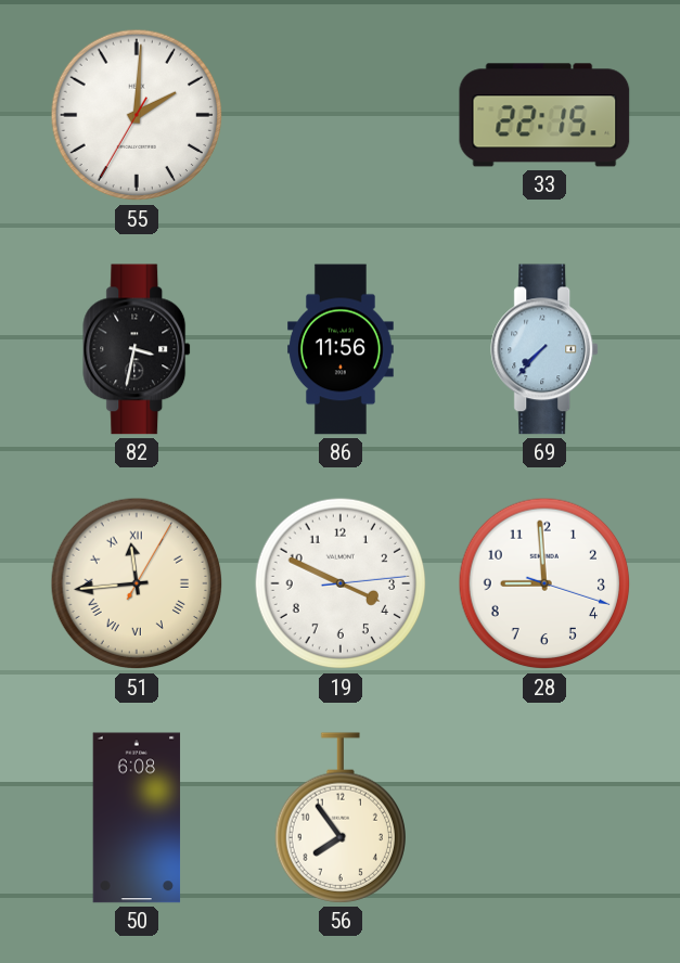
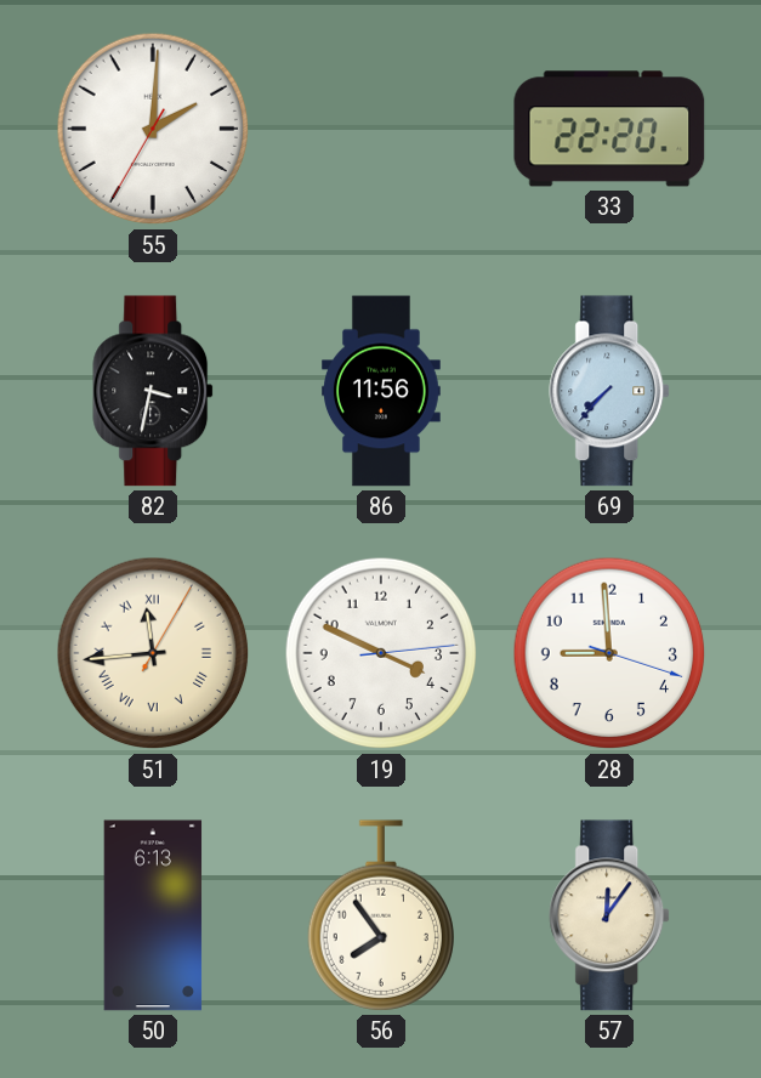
33: 22:15 -> 22:20 (609, 129)
50: 6:08 -> 6:13 (153, 915)
57: none -> 12:06 (610, 915)
